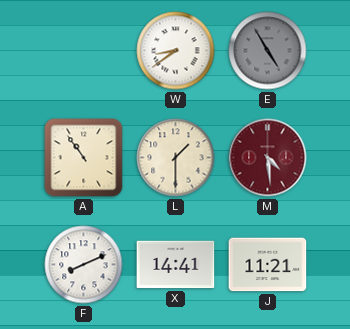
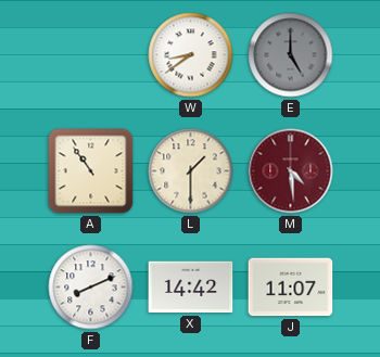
E: 4:55 -> 5:00 (291, 55)
X: 14:41 -> 14:42 (191, 288)
J: 11:21 -> 11:07 (291, 288)
